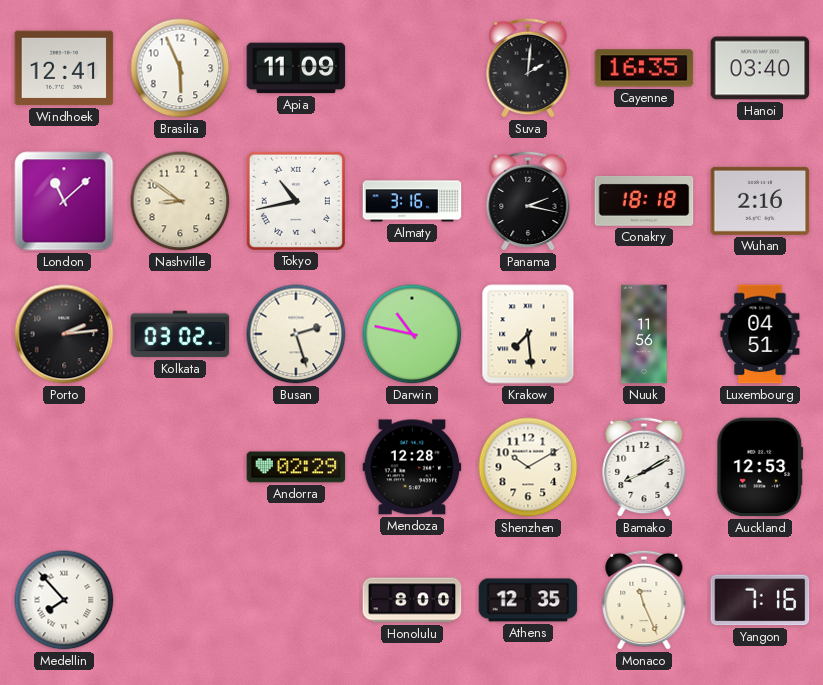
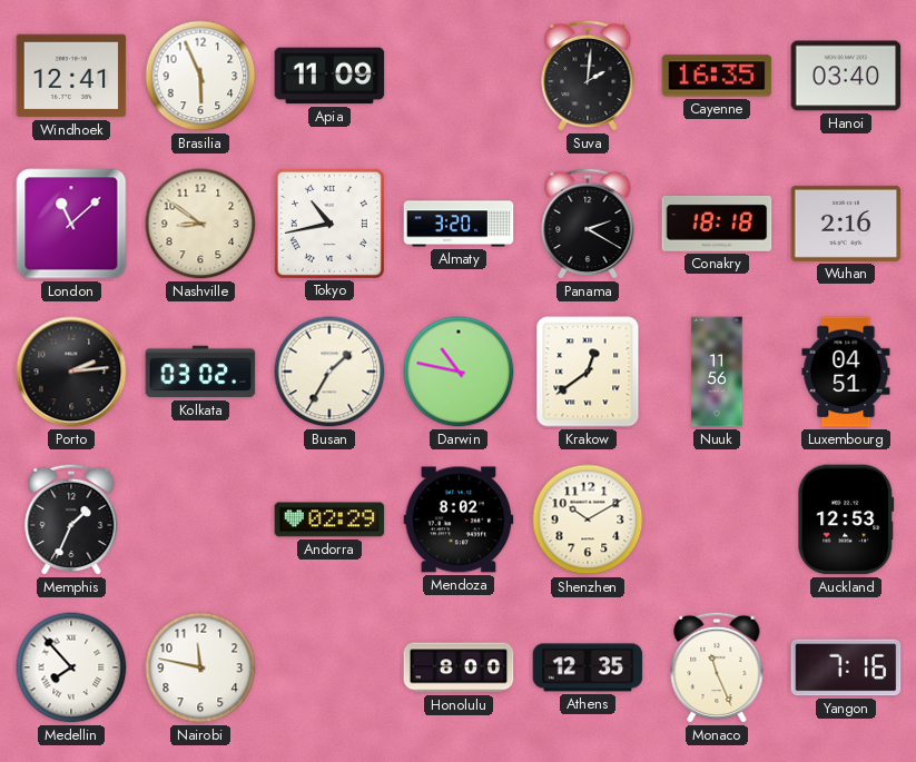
Almaty: 3:16 -> 3:20 (459, 224)
Panama: 2:17 -> 2:20 (588, 224)
Busan: 2:27 -> 1:35 (329, 372)
Krakow: 7:29 -> 12:39 (588, 372)
Memphis: none -> 1:34 (71, 519)
Mendoza: 12:28 -> 8:02 (459, 519)
Bamako: 8:10 -> none (644, 467)
Nairobi: none -> 11:47 (200, 667)
